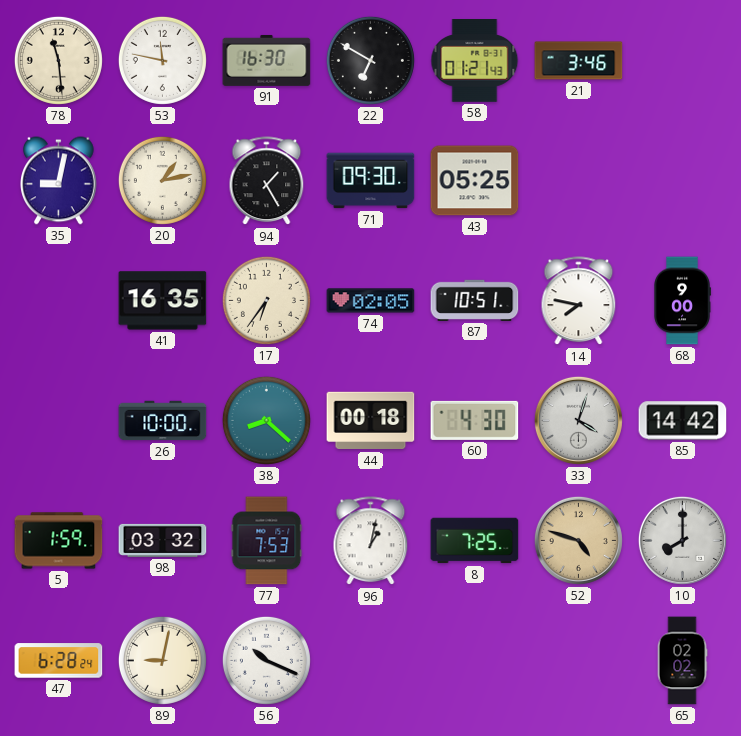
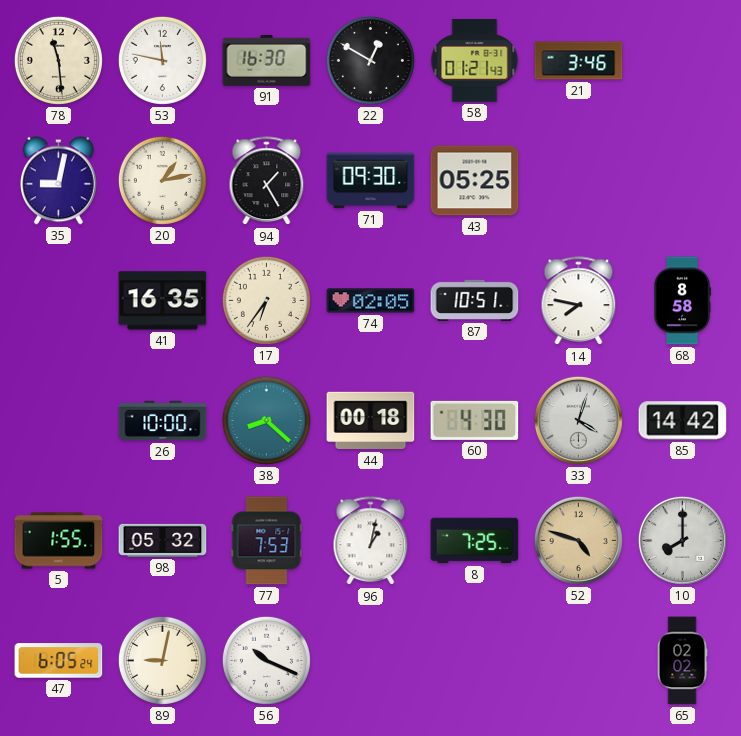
22: 6:50 -> 12:50 (370, 60)
68: 9:00 -> 8:58 (682, 301)
5: 1:59 -> 1:55 (59, 541)
98: 03:32 -> 05:32 (163, 540)
47: 6:28 -> 6:05 (59, 661)
